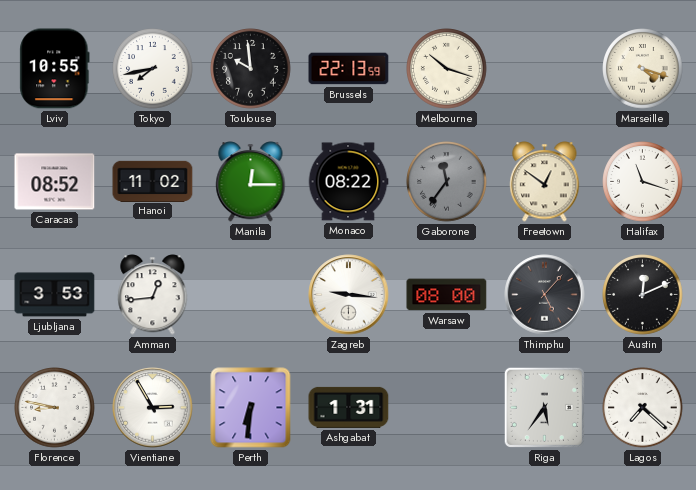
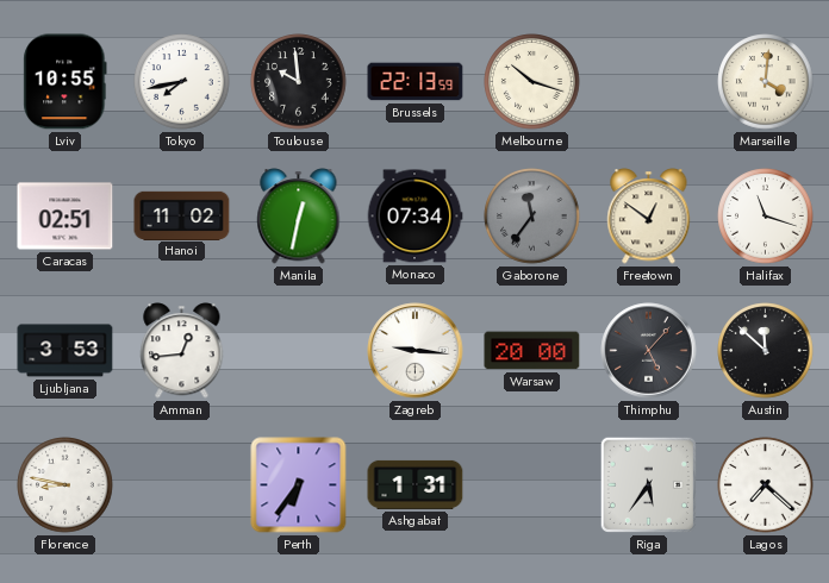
Marseille: 4:18 -> 4:01 (766, 82)
Caracas: 08:52 -> 02:51 (66, 217)
Manila: 12:15 -> 12:32 (299, 217)
Monaco: 08:22 -> 07:34 (414, 217)
Warsaw: 08:00 -> 20:00 (532, 351)
Austin: 12:11 -> 11:52 (766, 351)
Vientiane: 2:55 -> none (153, 408)
Perth: 6:31 -> 6:36 (299, 485)
